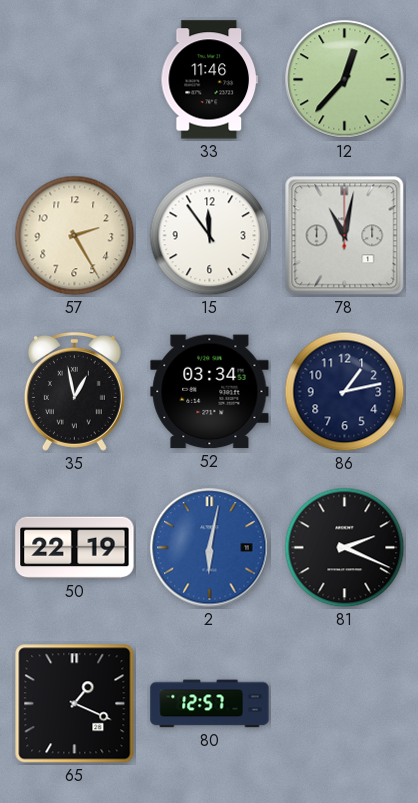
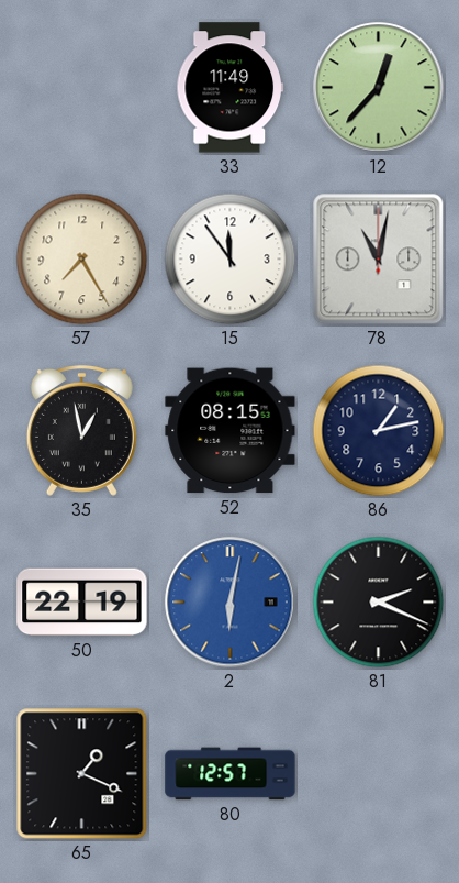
33: 11:46 -> 11:49 (229, 88)
57: 2:25 -> 7:25 (82, 260)
52: 03:34 -> 08:15 (231, 431)
